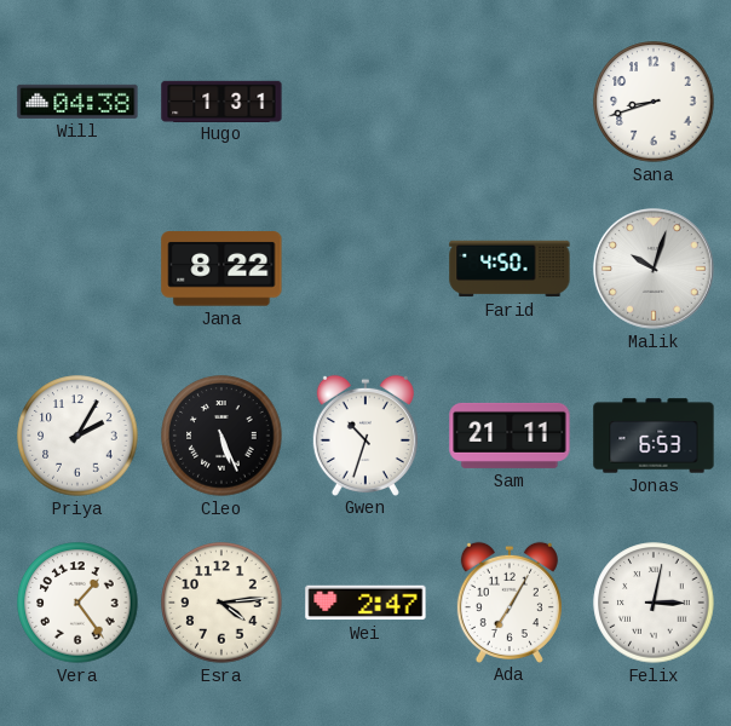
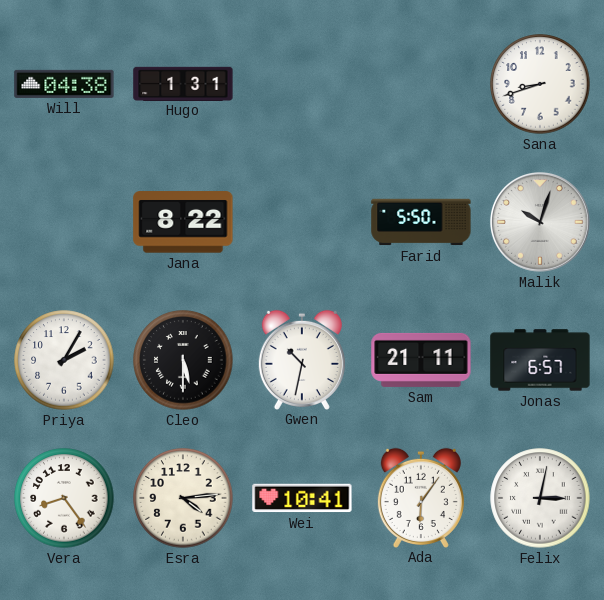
Farid: 4:50 -> 5:50 (421, 222)
Cleo: 5:26 -> 5:30 (183, 360)
Gwen: 10:33 -> 10:32 (302, 359)
Jonas: 6:53 -> 6:57 (540, 360)
Vera: 1:24 -> 8:24 (64, 498)
Wei: 2:47 -> 10:41 (302, 498)
Ada: 7:05 -> 6:06 (421, 497)
